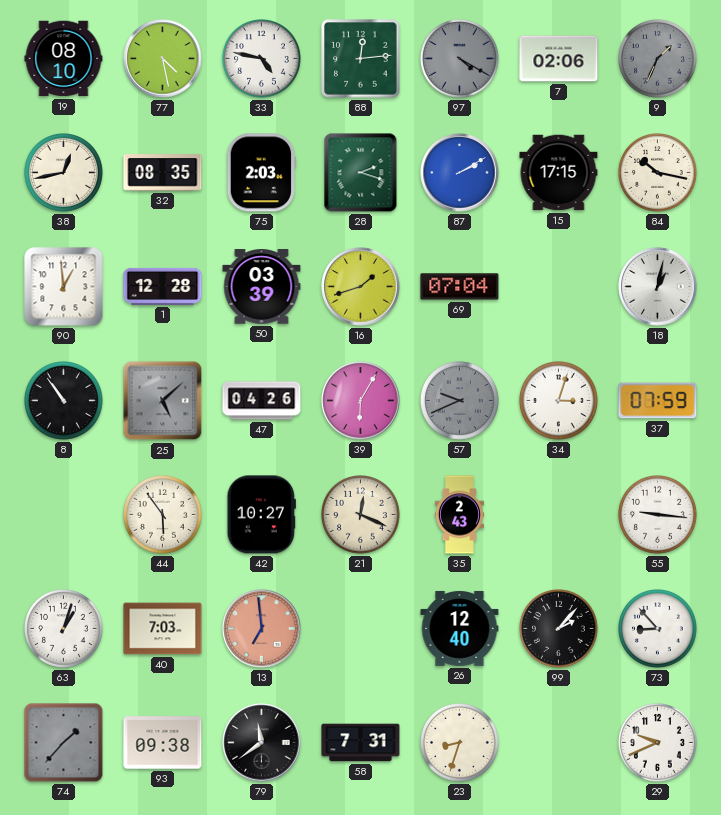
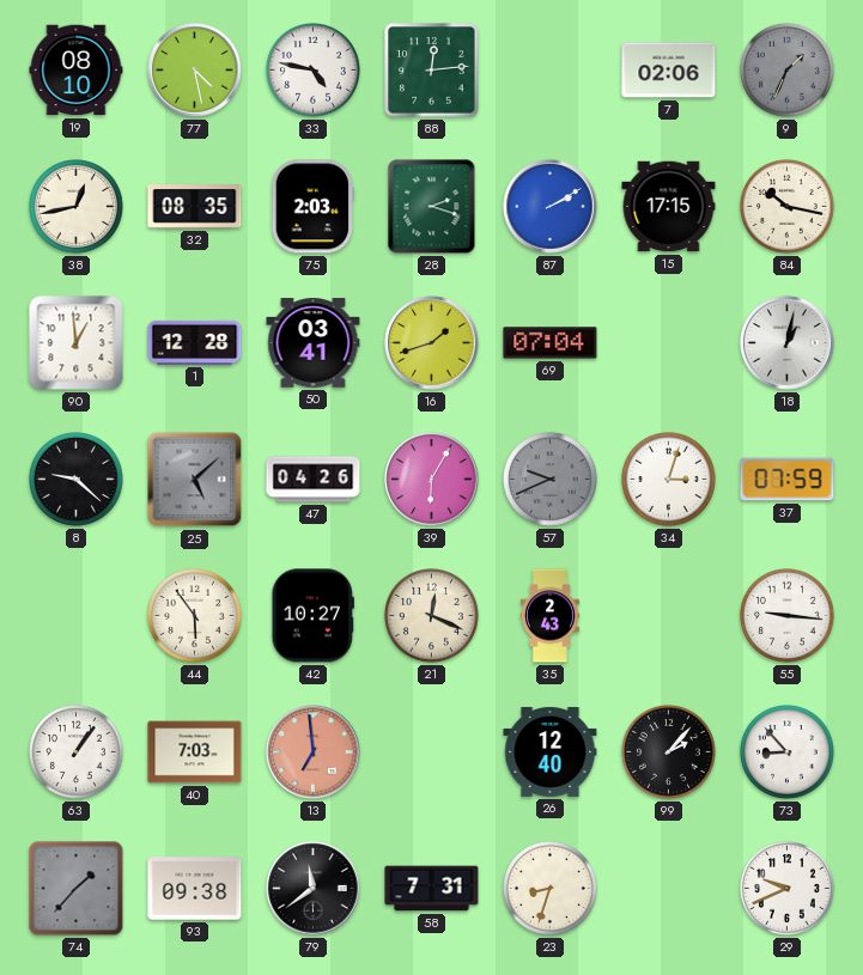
97: 4:20 -> none (460, 59)
50: 03:39 -> 03:41 (314, 343)
8: 10:54 -> 9:22 (77, 480)
63: 1:03 -> 1:06 (77, 752)
